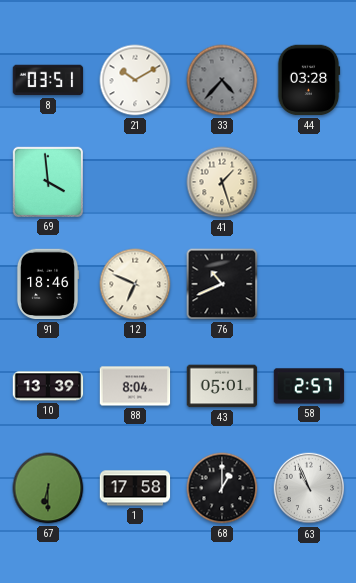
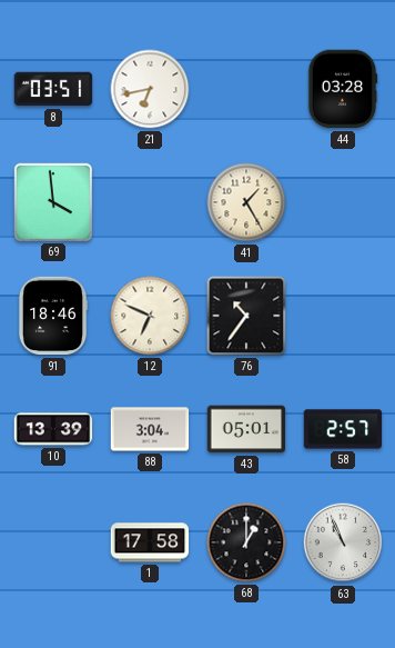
21: 10:10 -> 6:43 (150, 89)
33: 4:37 -> none (222, 80)
41: 1:27 -> 1:25 (246, 202)
76: 10:41 -> 10:36 (246, 316)
88: 8:04 -> 3:04 (150, 429)
67: 6:30 -> none (48, 488)
